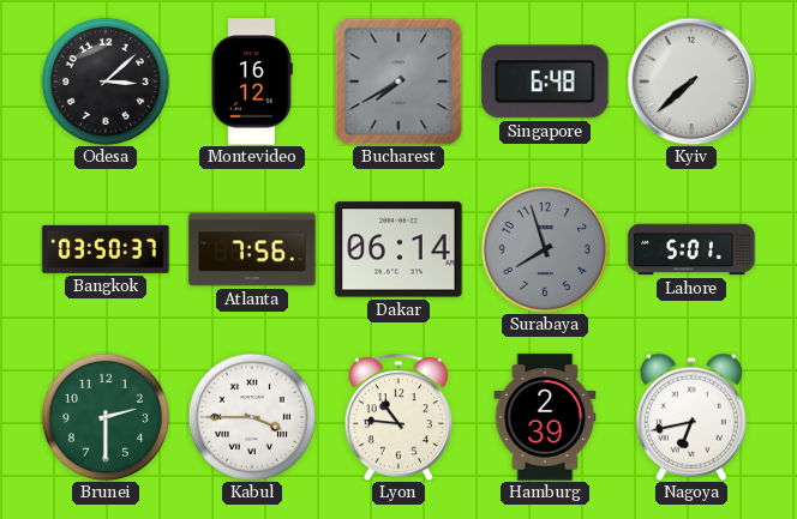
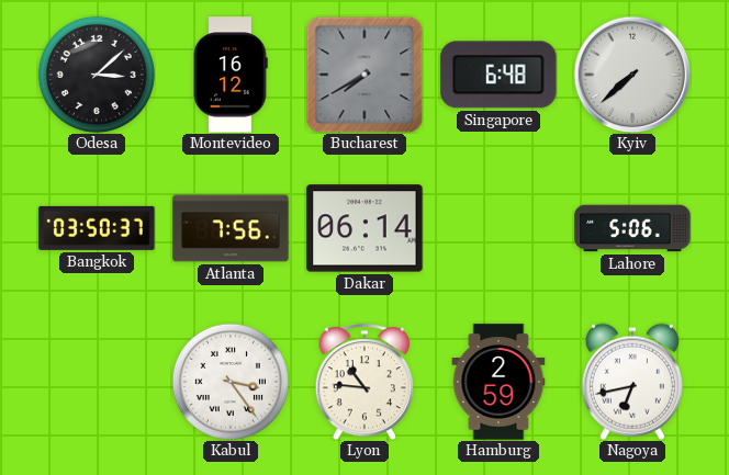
Surabaya: 7:57 -> none (545, 249)
Lahore: 5:01 -> 5:06 (632, 228)
Brunei: 2:30 -> none (106, 417)
Kabul: 3:45 -> 3:24 (231, 382)
Hamburg: 2:39 -> 2:59 (498, 382)
